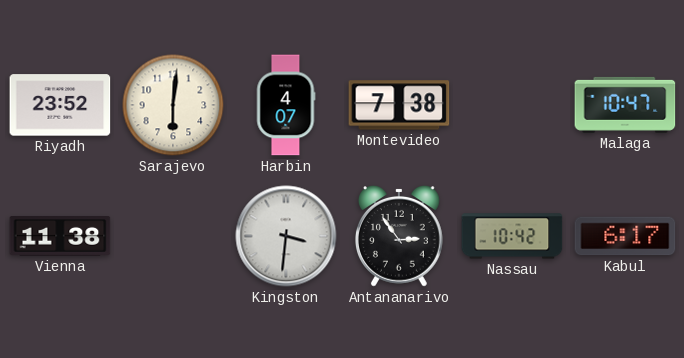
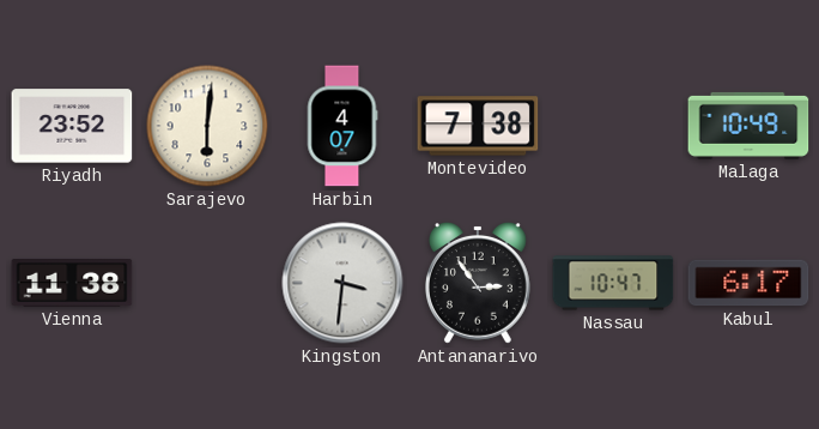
Malaga: 10:47 -> 10:49 (748, 126)
Nassau: 10:42 -> 10:47 (613, 283)
